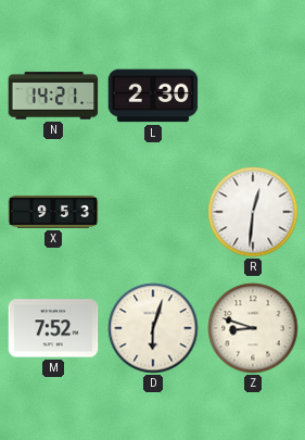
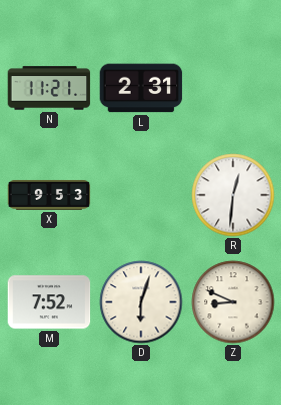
N: 14:21 -> 11:21 (49, 88)
L: 2:30 -> 2:31 (141, 88)
Z: 8:48 -> 8:49 (233, 302)
